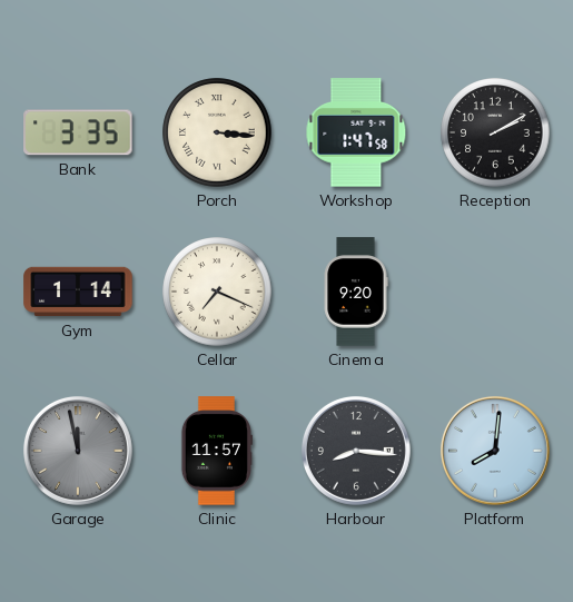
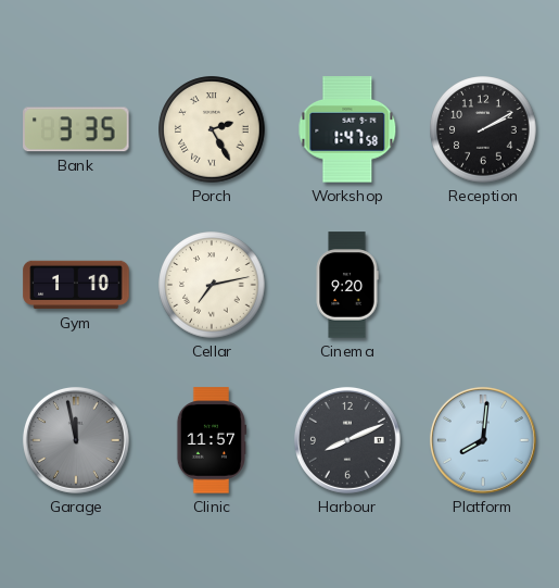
Porch: 3:16 -> 2:25 (212, 129)
Gym: 1:14 -> 1:10 (76, 285)
Cellar: 7:19 -> 7:13 (212, 285)
Harbour: 8:16 -> 8:11 (347, 440)
